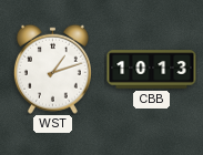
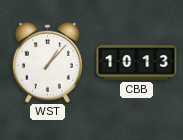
WST: 1:12 -> 1:07 (47, 62)
